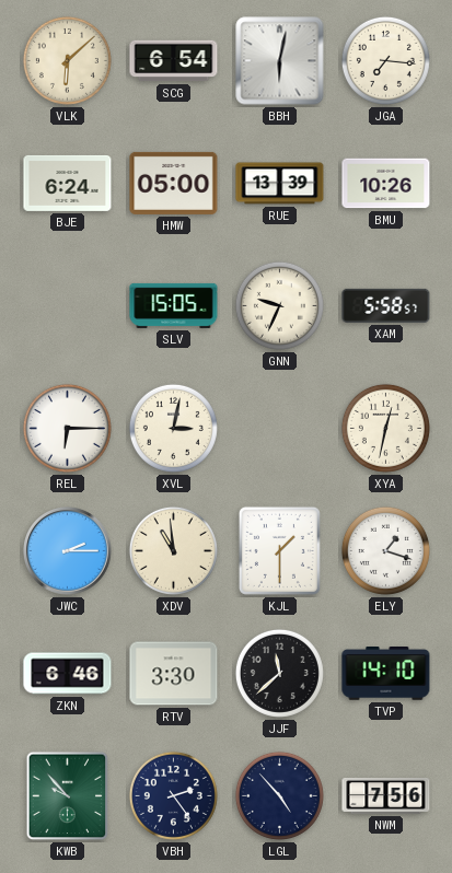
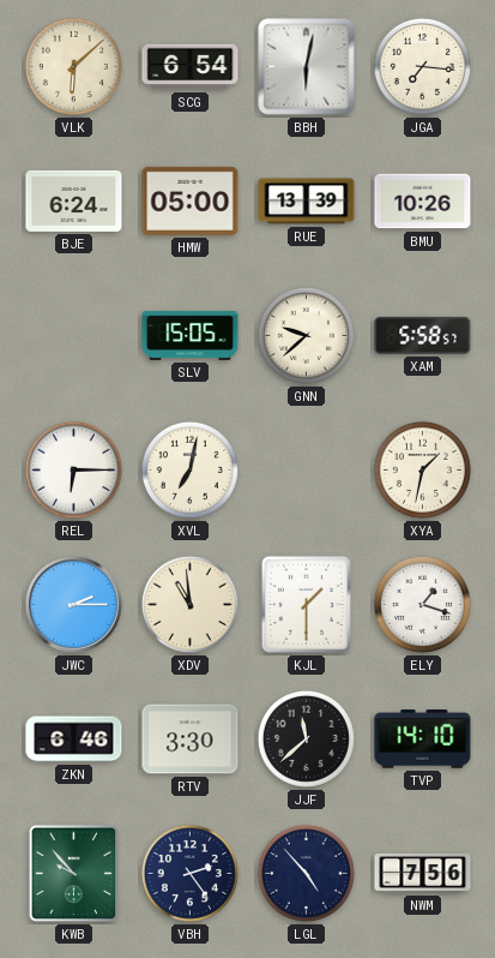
GNN: 9:34 -> 9:38 (306, 335)
XVL: 3:02 -> 7:02 (189, 469)
XYA: 12:32 -> 1:32 (422, 469)
